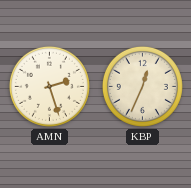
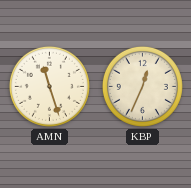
AMN: 2:27 -> 11:27 (49, 86)
